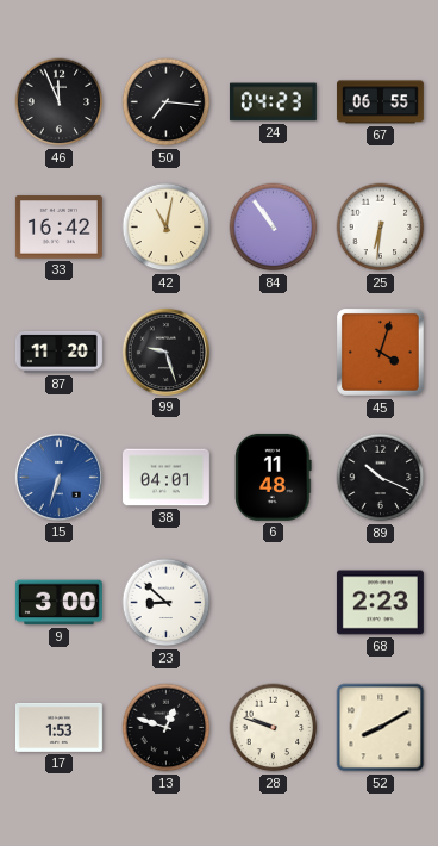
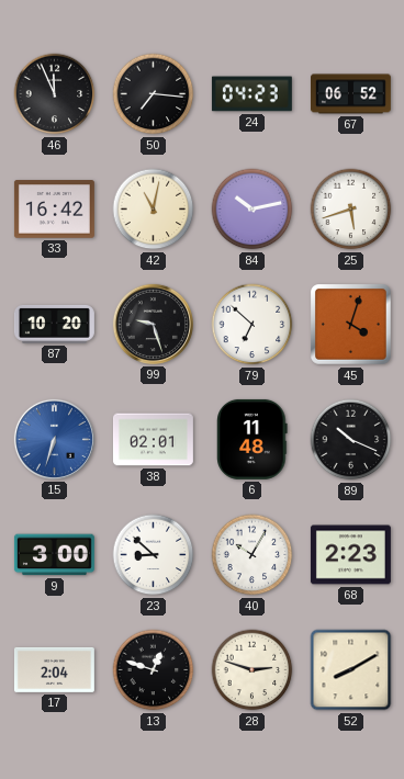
67: 06:55 -> 06:52 (350, 94)
84: 10:54 -> 10:13 (252, 210)
25: 6:31 -> 5:42 (351, 210)
87: 11:20 -> 10:20 (54, 324)
79: none -> 6:52 (252, 325)
38: 04:01 -> 02:01 (153, 440)
40: none -> 10:05 (252, 555)
17: 1:53 -> 2:04 (54, 669)
28: 9:48 -> 2:48 (252, 670)
